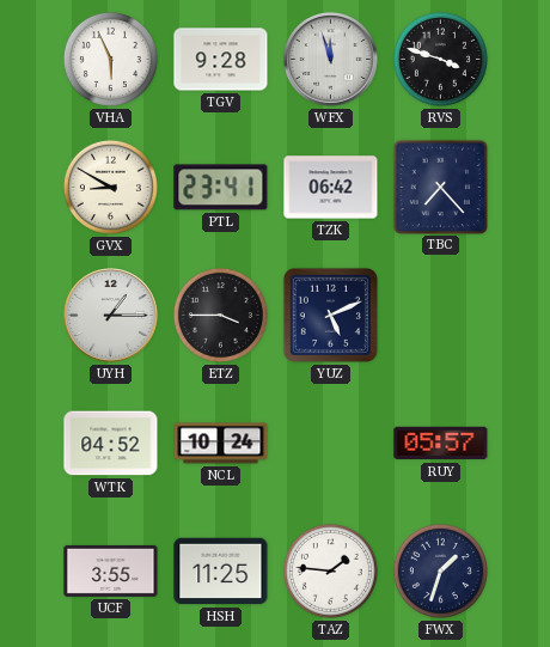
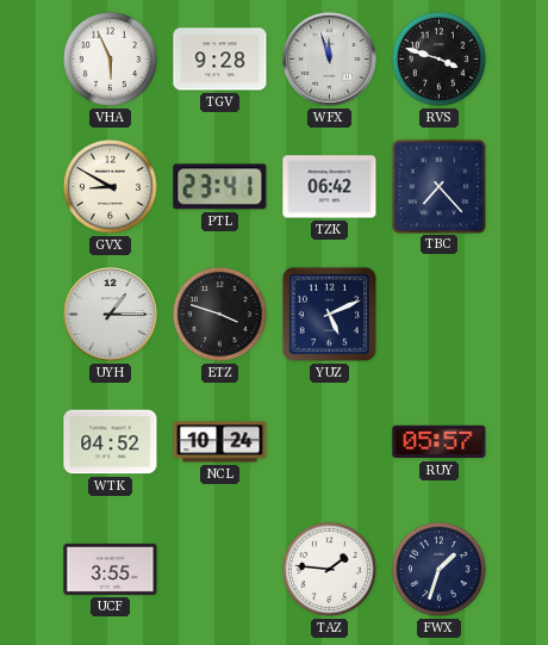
ETZ: 3:45 -> 3:48 (219, 314)
HSH: 11:25 -> none (221, 572)
